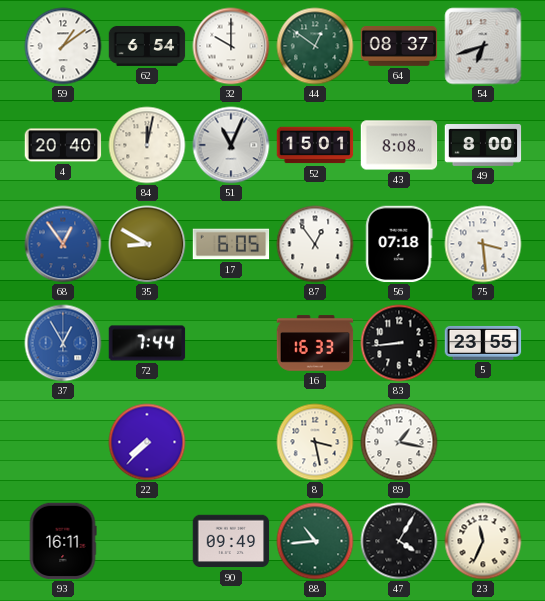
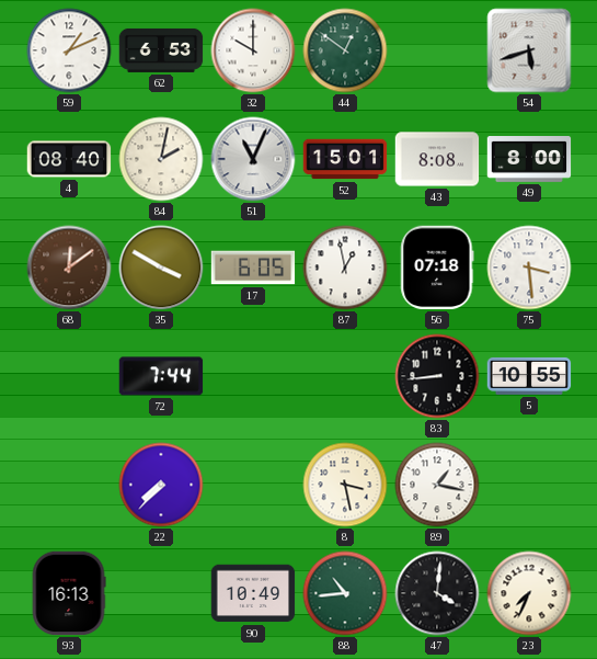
59: 1:09 -> 1:11 (69, 50)
62: 6:54 -> 6:53 (161, 50)
64: 08:37 -> none (399, 47)
54: 6:42 -> 5:42 (529, 50)
4: 20:40 -> 08:40 (69, 159)
84: 12:02 -> 2:02 (161, 159)
68: 12:54 -> 12:09 (69, 268)
68 dial: blue -> brown (69, 268)
35: 8:50 -> 3:50 (161, 268)
87: 12:54 -> 12:58 (345, 268)
37: 12:55 -> none (63, 343)
16: 16:33 -> none (315, 343)
5: 23:55 -> 10:55 (529, 376)
93: 16:11 -> 16:13 (69, 593)
90: 09:49 -> 10:49 (253, 593)
47: 4:05 -> 4:01 (437, 593)
23: 11:34 -> 7:34 (529, 593)
